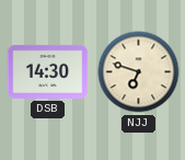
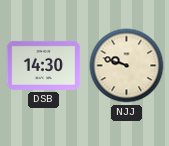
NJJ: 6:48 -> 9:48 (127, 66)
